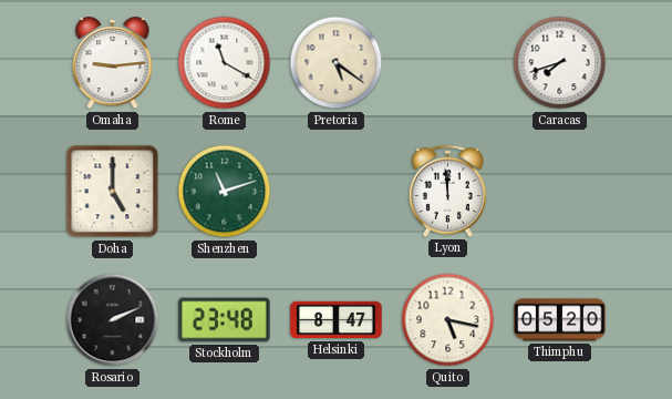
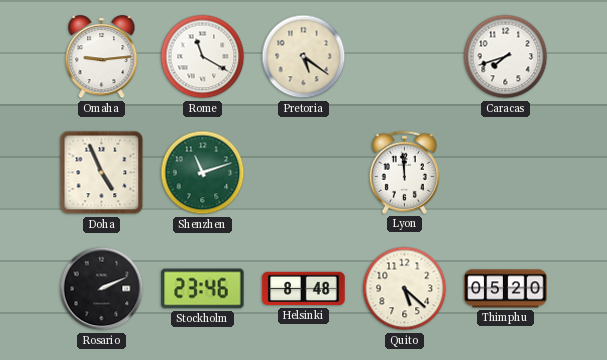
Doha: 5:00 -> 4:56 (102, 173)
Stockholm: 23:48 -> 23:46 (203, 289)
Helsinki: 8:47 -> 8:48 (304, 289)
Quito: 5:17 -> 5:22 (405, 289)
